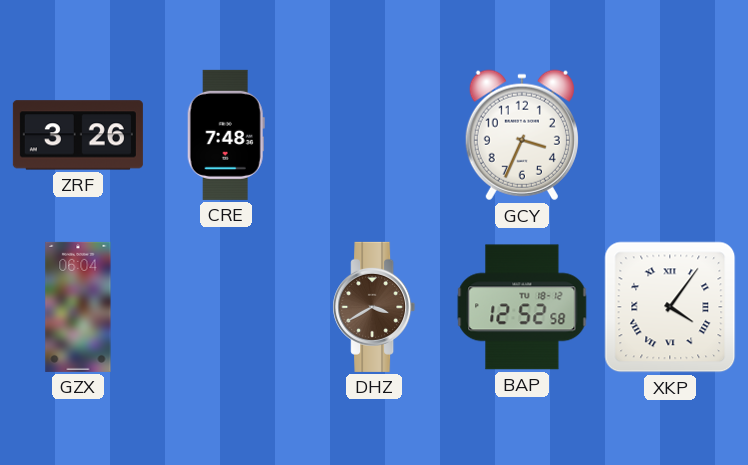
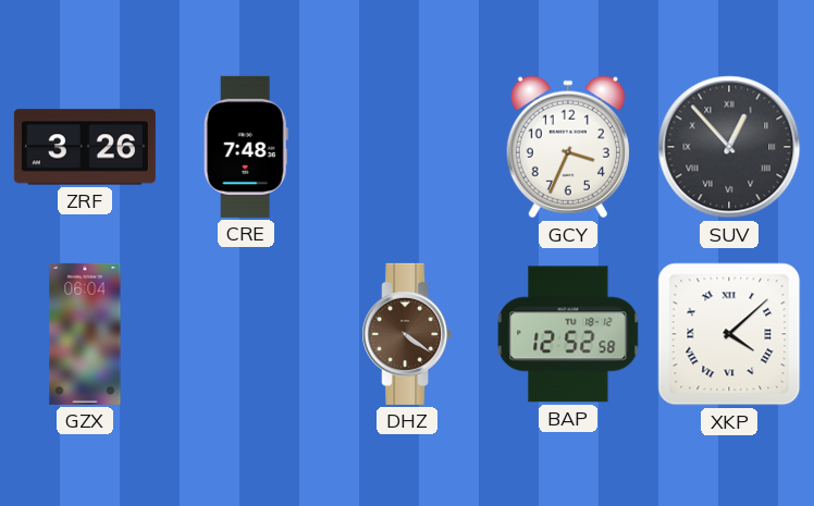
SUV: none -> 12:53 (729, 147)
DHZ: 3:40 -> 4:21 (407, 334)
XKP: 4:06 -> 4:08 (729, 334)
